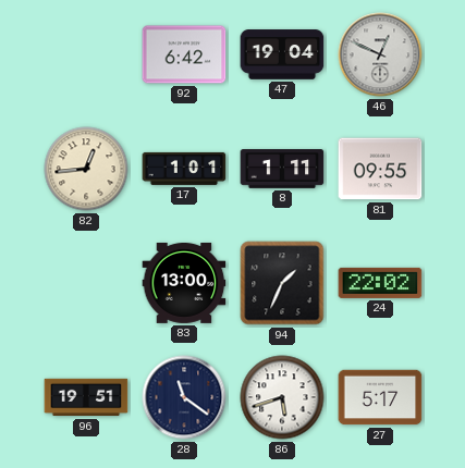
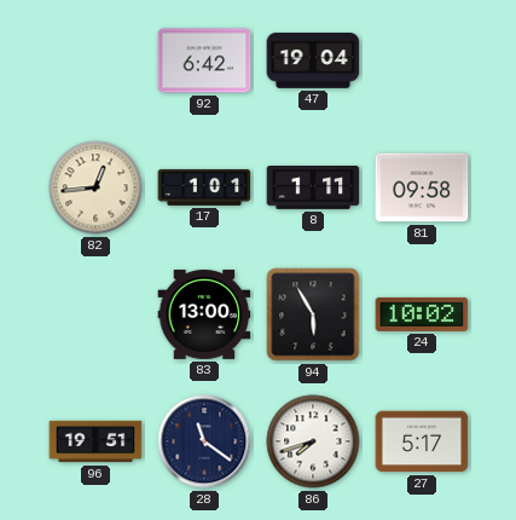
46: 12:49 -> none (380, 54)
81: 09:55 -> 09:58 (422, 187)
94: 1:34 -> 5:55 (313, 314)
24: 22:02 -> 10:02 (422, 314)
86: 5:42 -> 7:42 (313, 441)
